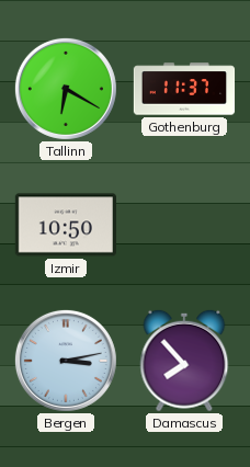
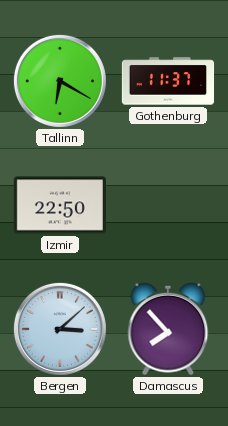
Izmir: 10:50 -> 22:50 (59, 205)
Bergen: 3:13 -> 3:08 (60, 329)
